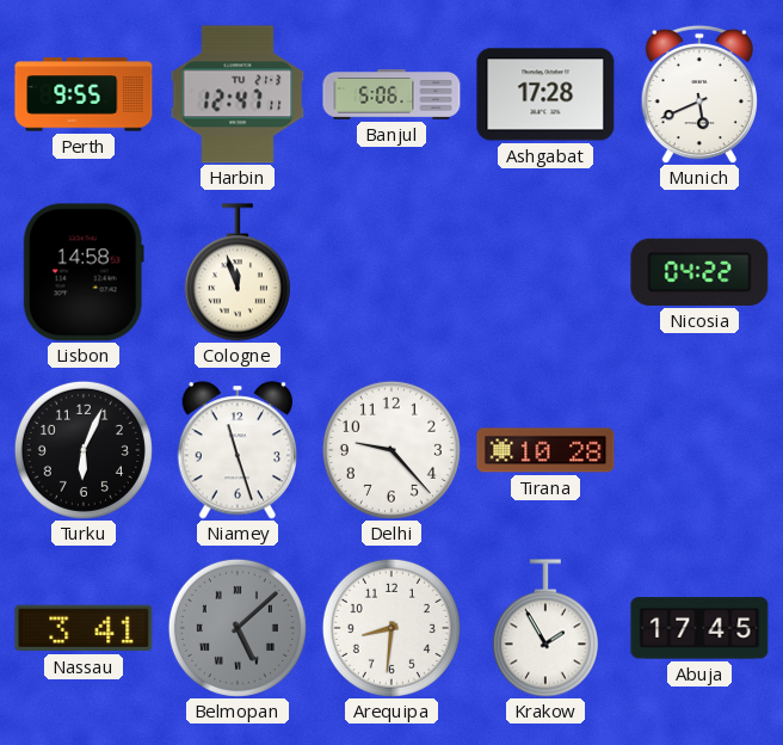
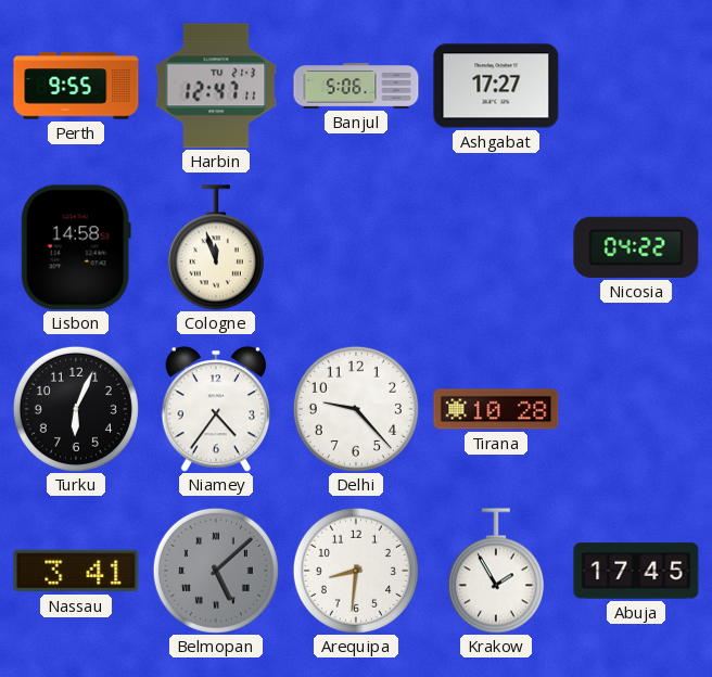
Ashgabat: 17:28 -> 17:27 (496, 86)
Munich: 5:41 -> none (699, 94)
Niamey: 11:27 -> 4:36 (216, 409)
